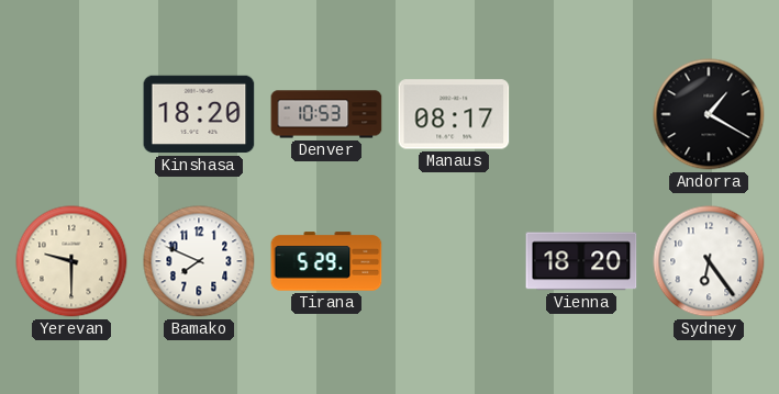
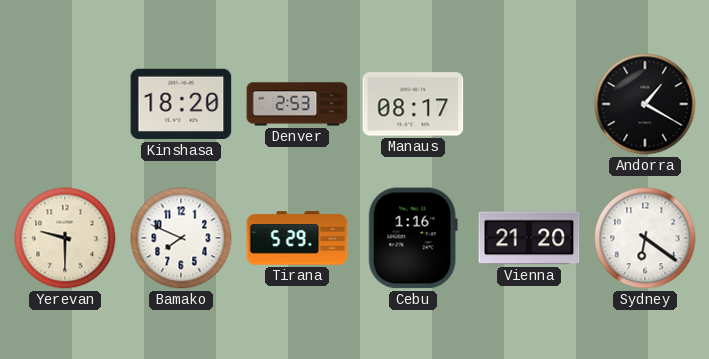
Denver: 10:53 -> 2:53 (297, 104)
Cebu: none -> 1:16 (413, 238)
Vienna: 18:20 -> 21:20 (529, 238)
Sydney: 6:24 -> 6:21 (645, 238)
